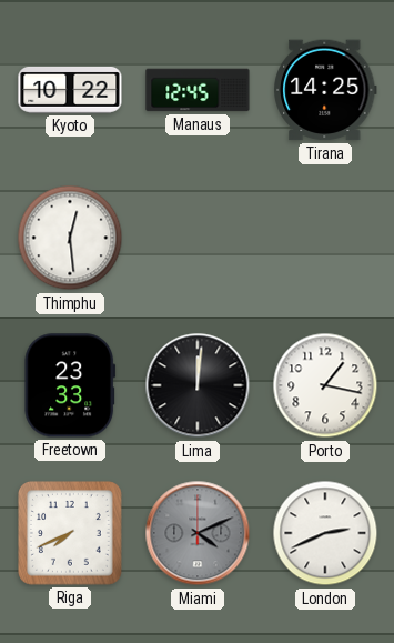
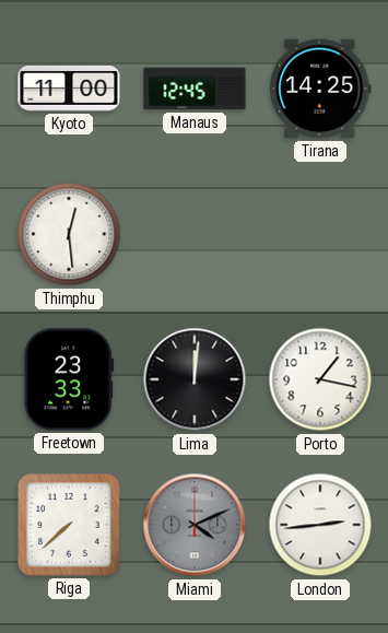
Kyoto: 10:22 -> 11:00 (69, 89)
Riga: 7:41 -> 7:38 (70, 526)
London: 2:41 -> 2:44 (320, 525)
